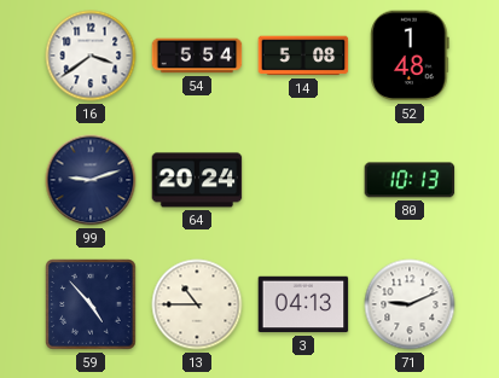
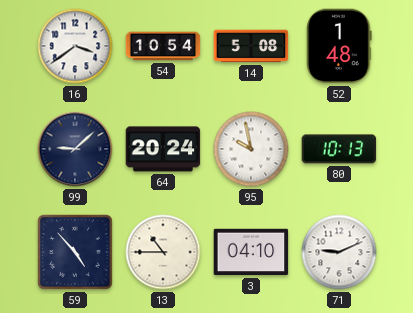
54: 5:54 -> 10:54 (163, 46)
99: 9:12 -> 9:08 (75, 149)
95: none -> 9:58 (251, 149)
3: 04:13 -> 04:10 (251, 252)
